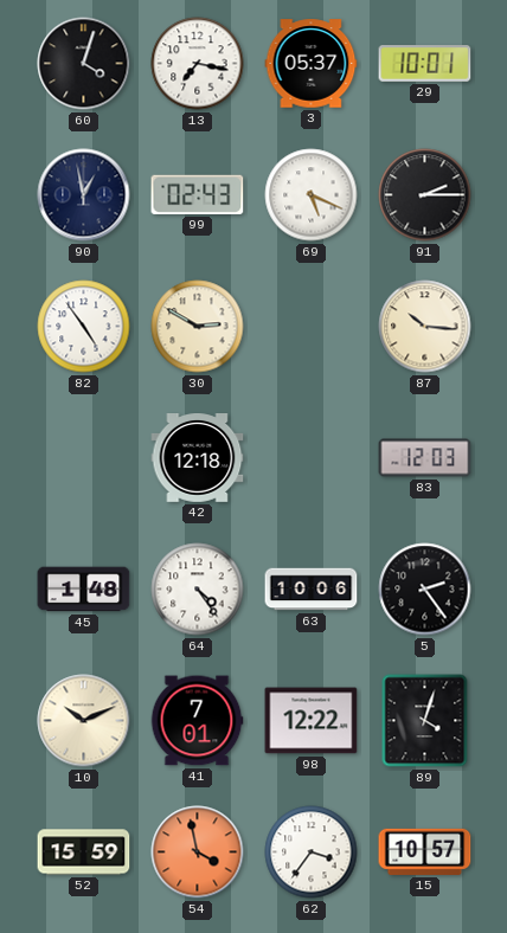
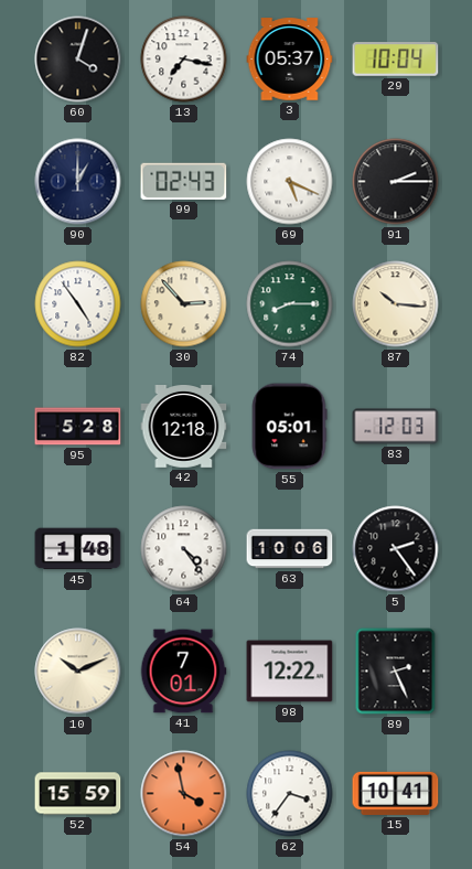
29: 10:01 -> 10:04 (396, 60)
90: 12:58 -> 1:00 (78, 182)
30: 2:50 -> 2:53 (184, 304)
74: none -> 8:15 (290, 304)
95: none -> 5:28 (78, 427)
55: none -> 05:01 (289, 427)
89: 4:03 -> 2:26 (396, 672)
15: 10:57 -> 10:41 (396, 793)
